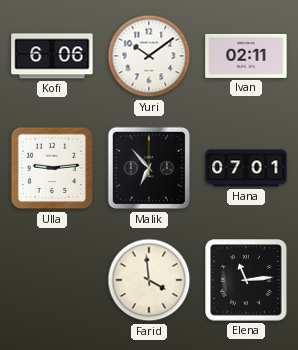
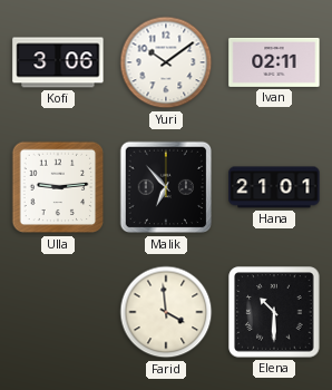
Kofi: 6:06 -> 3:06 (58, 62)
Hana: 07:01 -> 21:01 (274, 187)
Elena: 11:14 -> 10:30 (274, 312)
